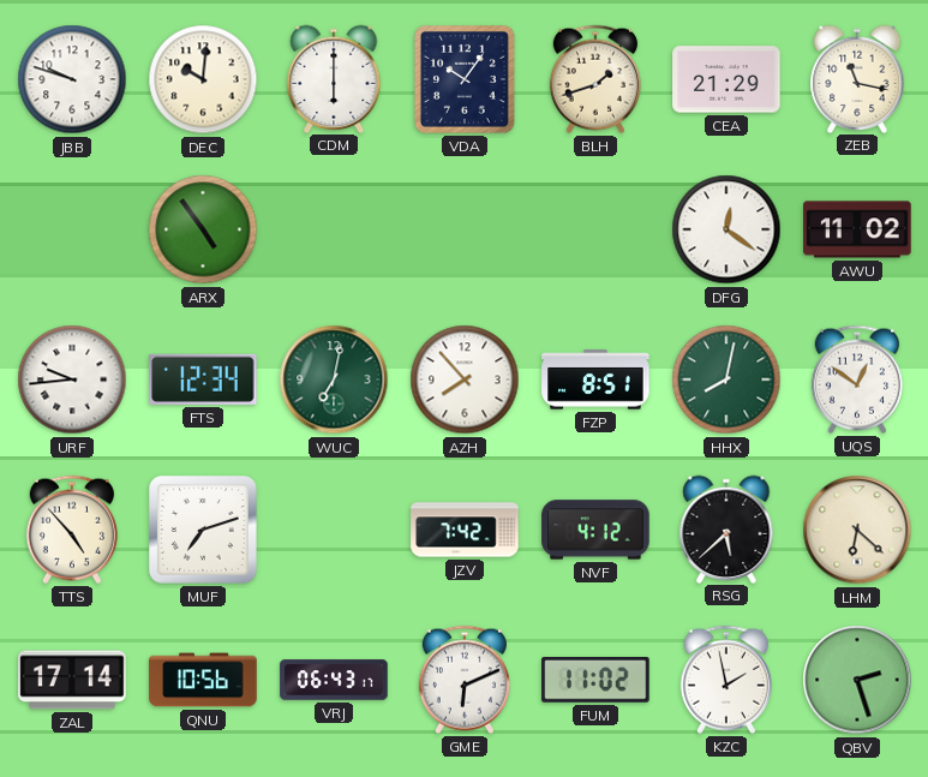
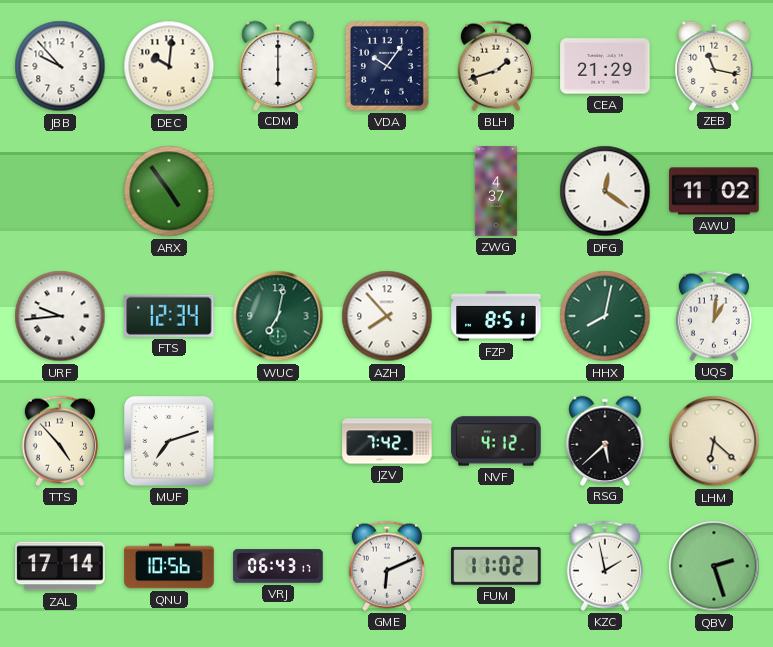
JBB: 9:48 -> 9:53 (60, 66)
ZWG: none -> 4:37 (496, 191)
UQS: 12:51 -> 1:01 (714, 316)
